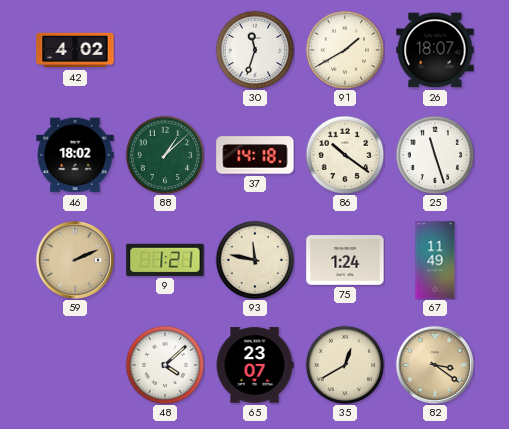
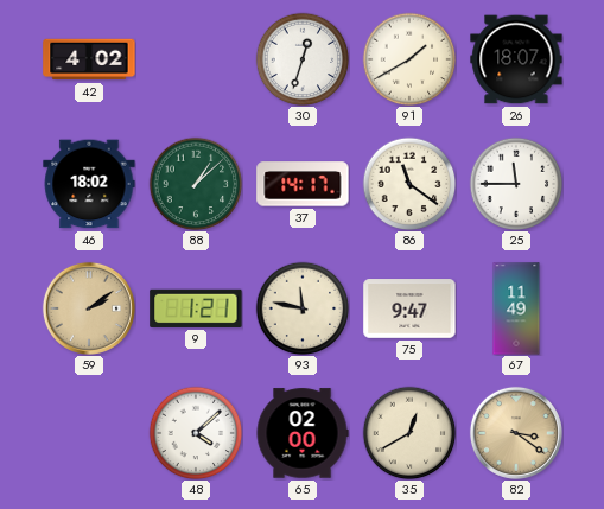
30: 11:33 -> 12:33 (303, 59)
37: 14:18 -> 14:17 (303, 184)
86: 10:21 -> 11:21 (409, 184)
25: 11:27 -> 11:45 (516, 184)
59: 2:11 -> 2:09 (89, 308)
75: 1:24 -> 9:47 (409, 308)
65: 23:07 -> 02:00 (303, 433)
